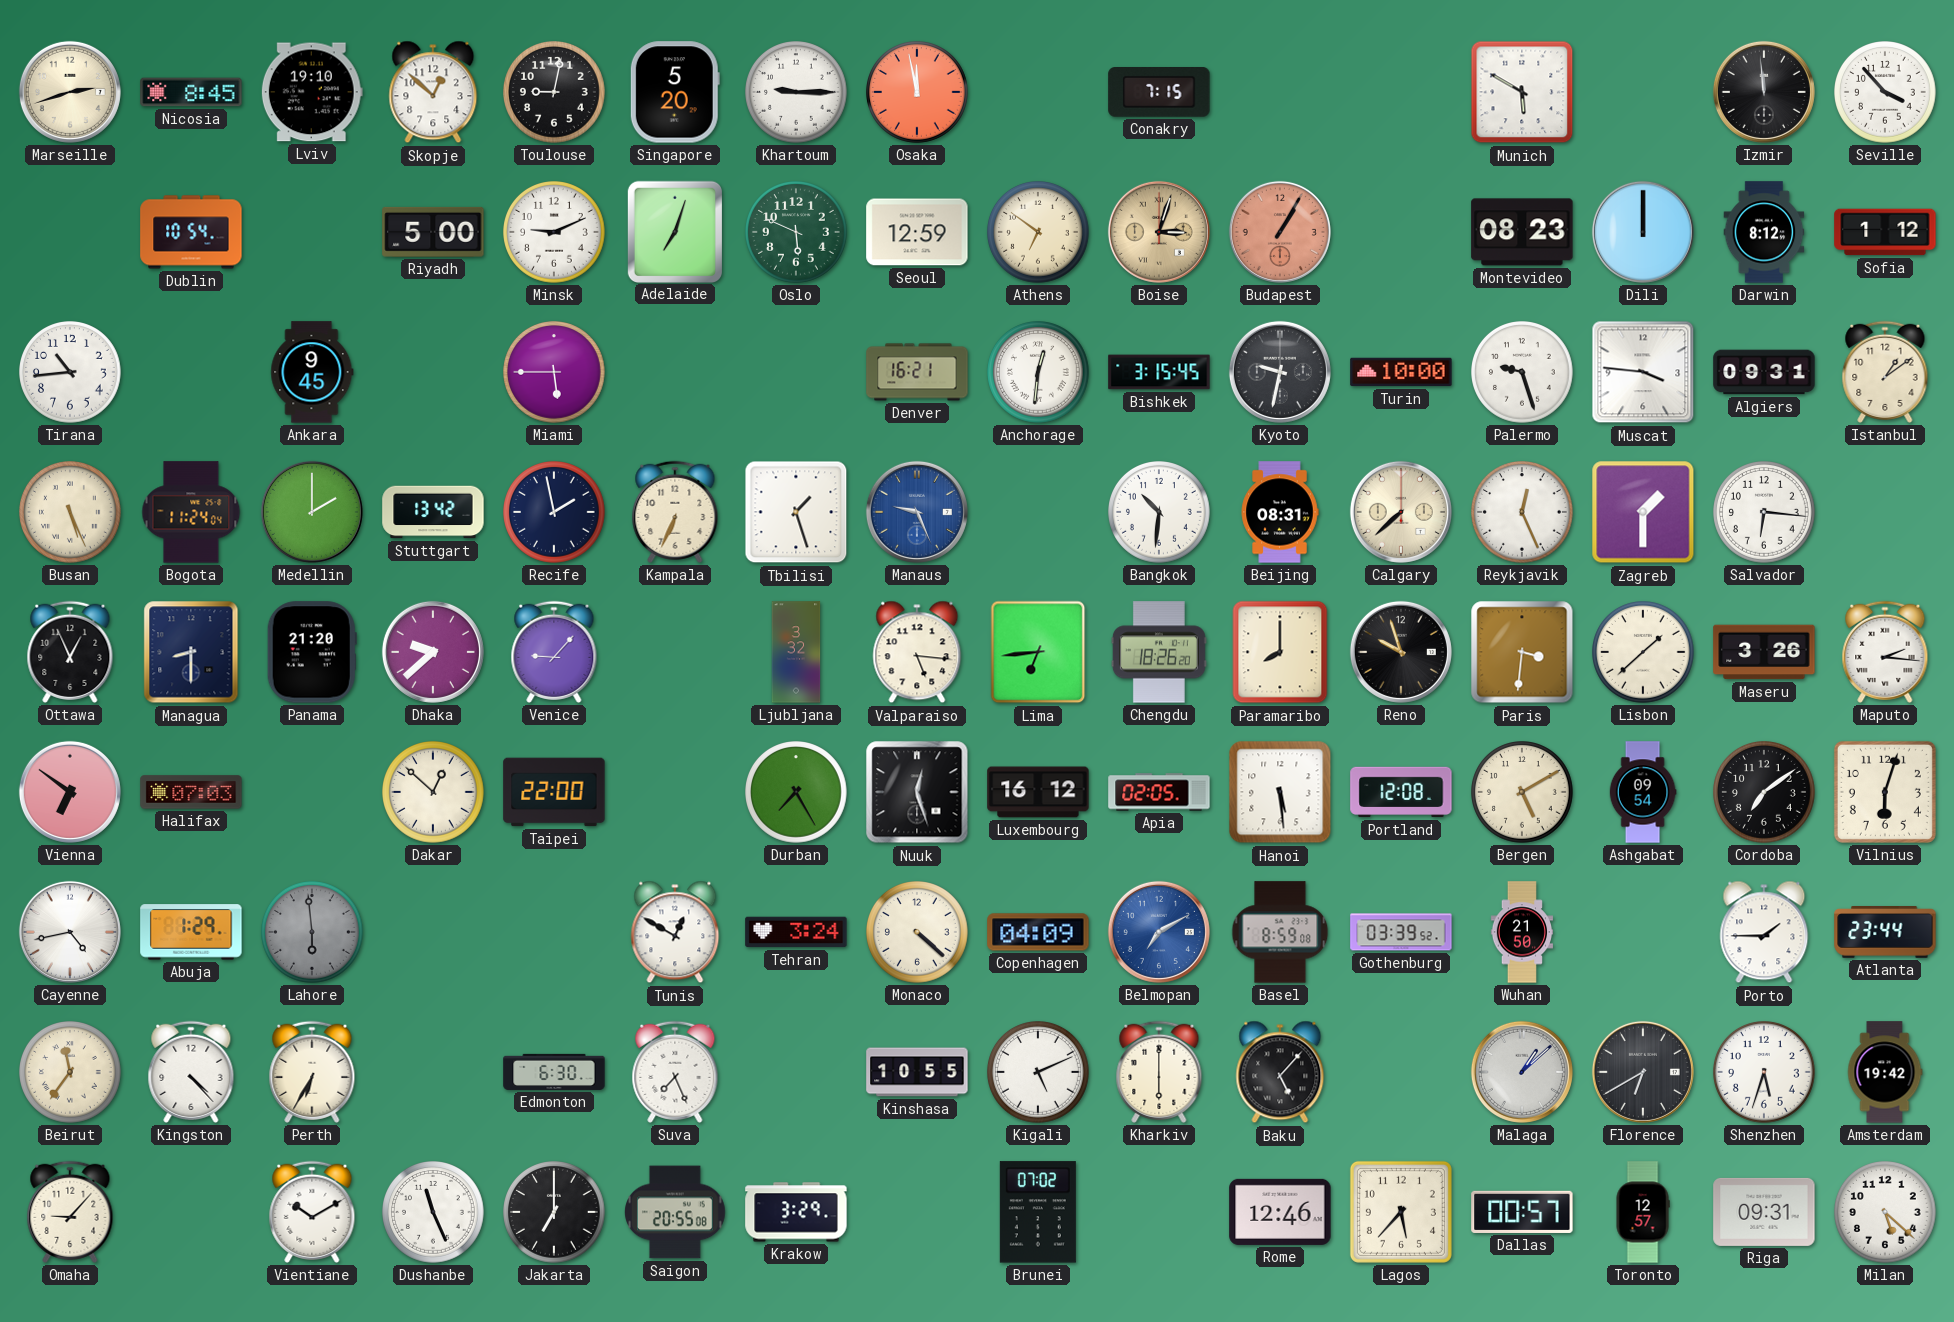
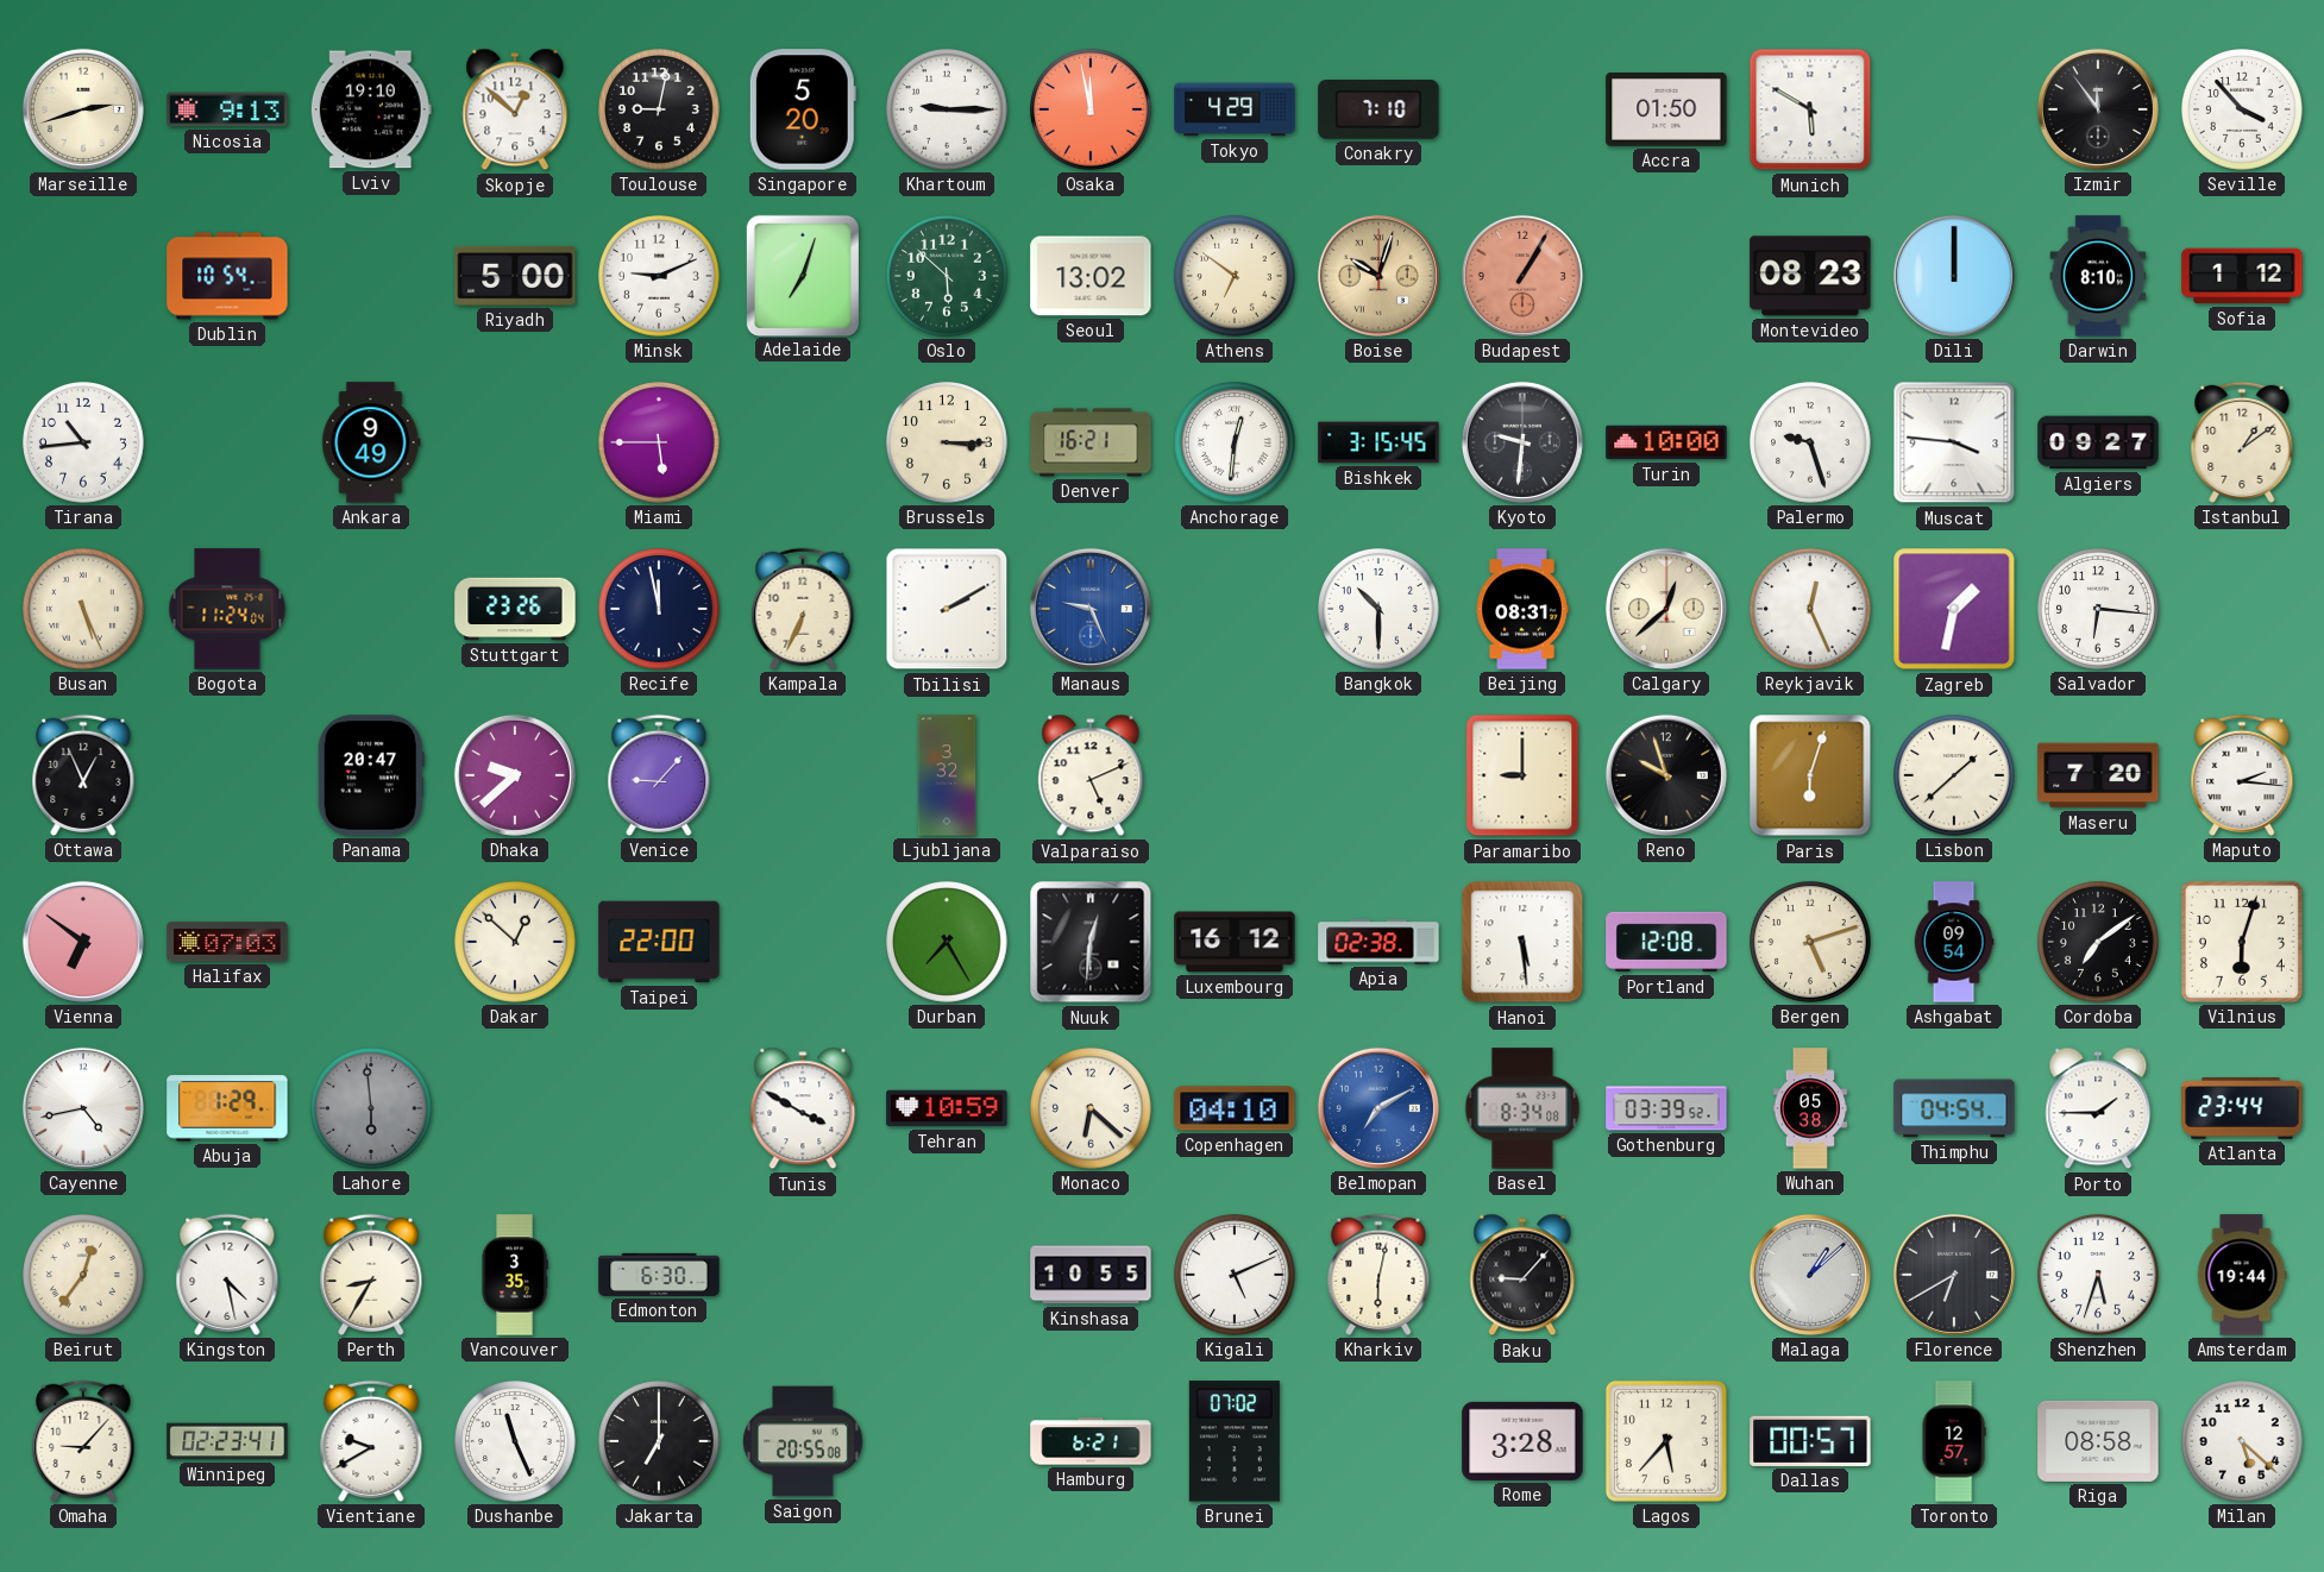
Nicosia: 8:45 -> 9:13 (227, 109)
Tokyo: none -> 4:29 (1235, 109)
Conakry: 7:15 -> 7:10 (1378, 109)
Accra: none -> 01:50 (1666, 111)
Izmir: 11:59 -> 11:54 (2098, 109)
Oslo: 5:49 -> 5:52 (948, 277)
Seoul: 12:59 -> 13:02 (1091, 276)
Boise: 3:03 -> 10:03 (1378, 276)
Darwin: 8:12 -> 8:10 (2098, 276)
Ankara: 9:45 -> 9:49 (371, 442)
Brussels: none -> 3:15 (948, 444)
Kyoto: 9:32 -> 9:31 (1522, 442)
Algiers: 09:31 -> 09:27 (2098, 442)
Medellin: 2:00 -> none (312, 512)
Stuttgart: 13:42 -> 23:26 (515, 609)
Recife: 1:58 -> 11:58 (660, 610)
Tbilisi: 1:27 -> 2:10 (947, 609)
Bangkok: 10:31 -> 10:30 (1380, 610)
Calgary: 7:38 -> 12:38 (1666, 609)
Zagreb: 1:30 -> 1:32 (1954, 609)
Managua: 8:30 -> none (191, 652)
Panama: 21:20 -> 20:47 (371, 775)
Valparaiso: 5:16 -> 5:11 (1091, 775)
Lima: 6:44 -> none (1038, 652)
Chengdu: 18:26 -> none (1159, 652)
Paramaribo: 8:00 -> 9:00 (1522, 775)
Paris: 3:31 -> 6:03 (1810, 775)
Maseru: 3:26 -> 7:20 (2098, 775)
Nuuk: 12:27 -> 12:31 (1091, 942)
Apia: 02:05 -> 02:38 (1378, 942)
Bergen: 5:10 -> 5:12 (1811, 943)
Tunis: 12:50 -> 3:50 (803, 1108)
Tehran: 3:24 -> 10:59 (947, 1108)
Monaco: 4:22 -> 6:22 (1092, 1109)
Copenhagen: 04:09 -> 04:10 (1235, 1108)
Basel: 8:59 -> 8:34 (1522, 1108)
Wuhan: 21:50 -> 05:38 (1809, 1108)
Thimphu: none -> 04:54 (1954, 1108)
Beirut: 11:36 -> 12:36 (84, 1276)
Kingston: 4:23 -> 4:28 (227, 1275)
Perth: 6:35 -> 8:35 (371, 1275)
Vancouver: none -> 3:35 (515, 1275)
Suva: 7:26 -> none (675, 1072)
Kharkiv: 6:00 -> 6:02 (1378, 1275)
Baku: 5:07 -> 9:07 (1522, 1275)
Amsterdam: 19:42 -> 19:44 (2242, 1275)
Winnipeg: none -> 02:23 (227, 1441)
Vientiane: 10:10 -> 9:40 (371, 1441)
Krakow: 3:29 -> none (796, 1212)
Hamburg: none -> 6:21 (1091, 1441)
Rome: 12:46 -> 3:28 (1522, 1441)
Riga: 09:31 -> 08:58 (2098, 1441)
